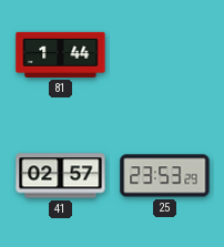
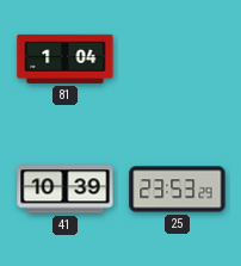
81: 1:44 -> 1:04 (66, 58)
41: 02:57 -> 10:39 (66, 190)
